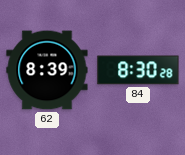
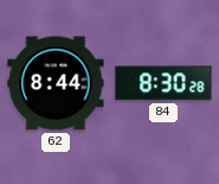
62: 8:39 -> 8:44 (56, 83)
